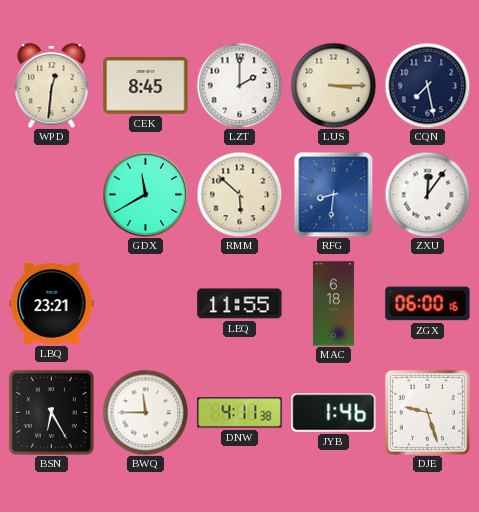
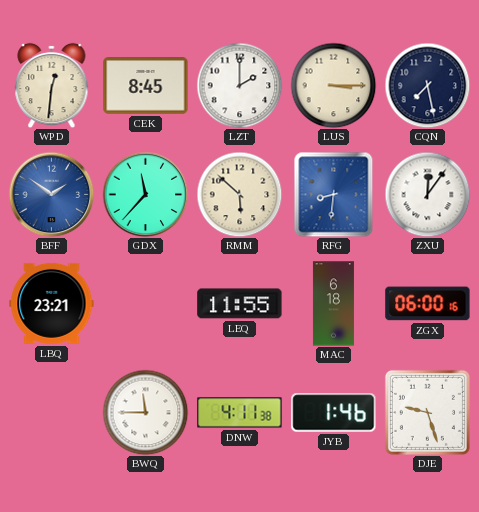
BFF: none -> 1:51 (51, 194)
GDX: 11:40 -> 11:37 (145, 194)
BSN: 6:25 -> none (51, 412)
